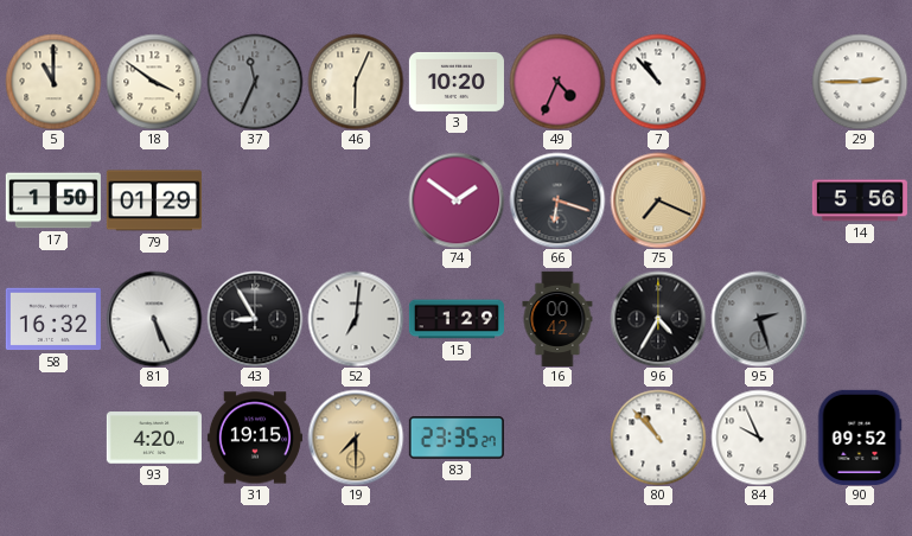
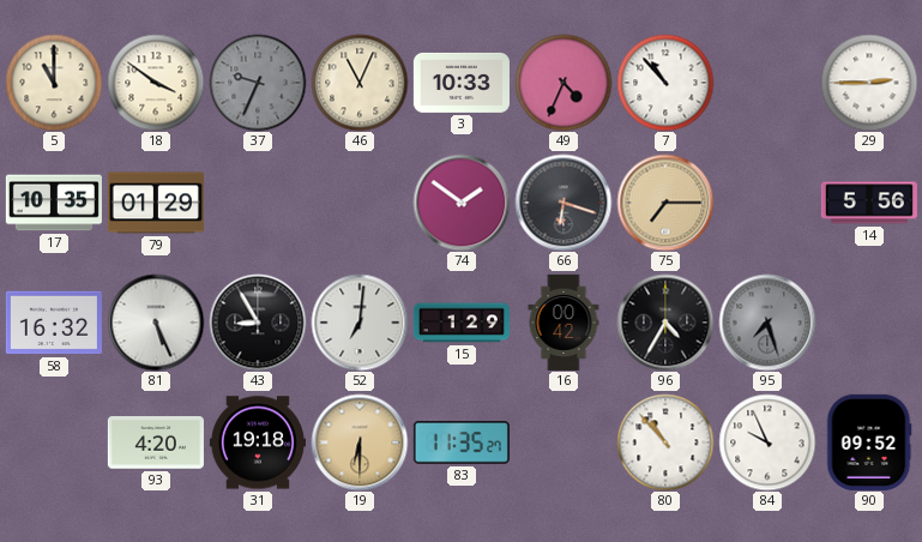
37: 11:34 -> 9:34 (258, 83)
46: 6:04 -> 11:04 (360, 83)
3: 10:20 -> 10:33 (462, 83)
17: 1:50 -> 10:35 (54, 203)
75: 7:19 -> 7:15 (665, 203)
95: 2:27 -> 7:27 (767, 323)
31: 19:15 -> 19:18 (258, 442)
19: 7:30 -> 6:30 (360, 442)
83: 23:35 -> 11:35 (462, 444)
